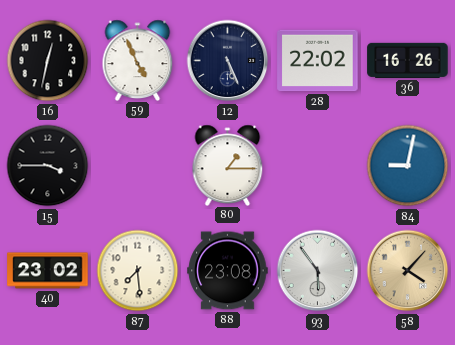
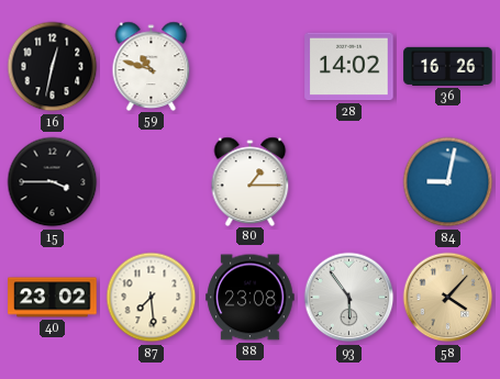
59: 4:56 -> 10:48 (152, 66)
12: 5:26 -> none (228, 61)
28: 22:02 -> 14:02 (349, 67)
